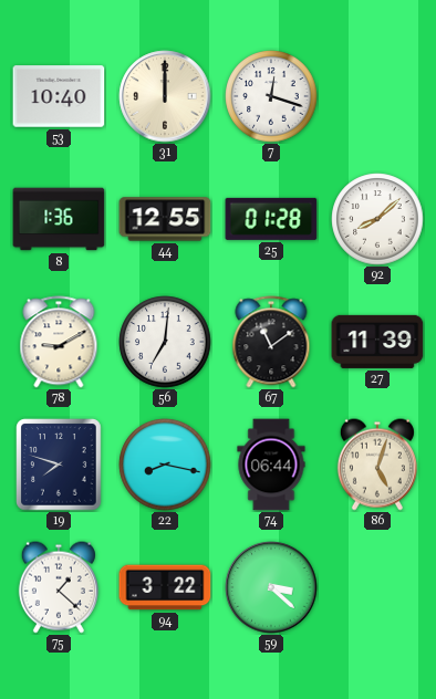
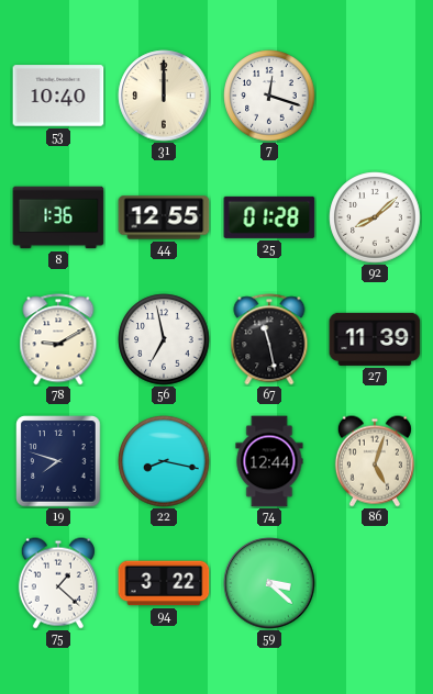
56: 7:01 -> 6:58 (164, 339)
67: 11:09 -> 11:28 (269, 339)
74: 06:44 -> 12:44 (269, 461)
